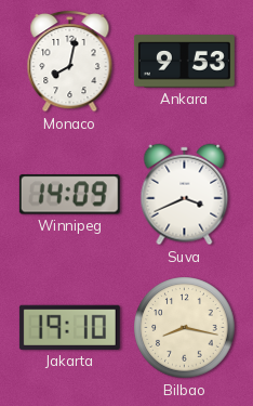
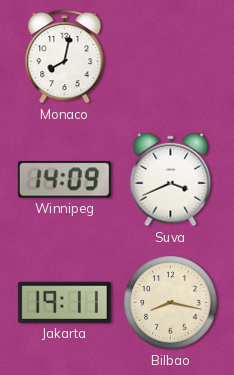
Ankara: 9:53 -> none (184, 62)
Jakarta: 19:10 -> 19:11 (64, 302)
